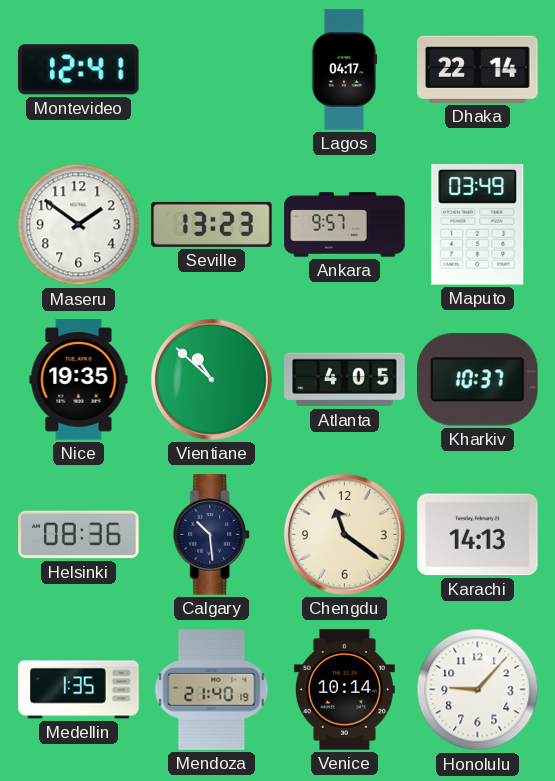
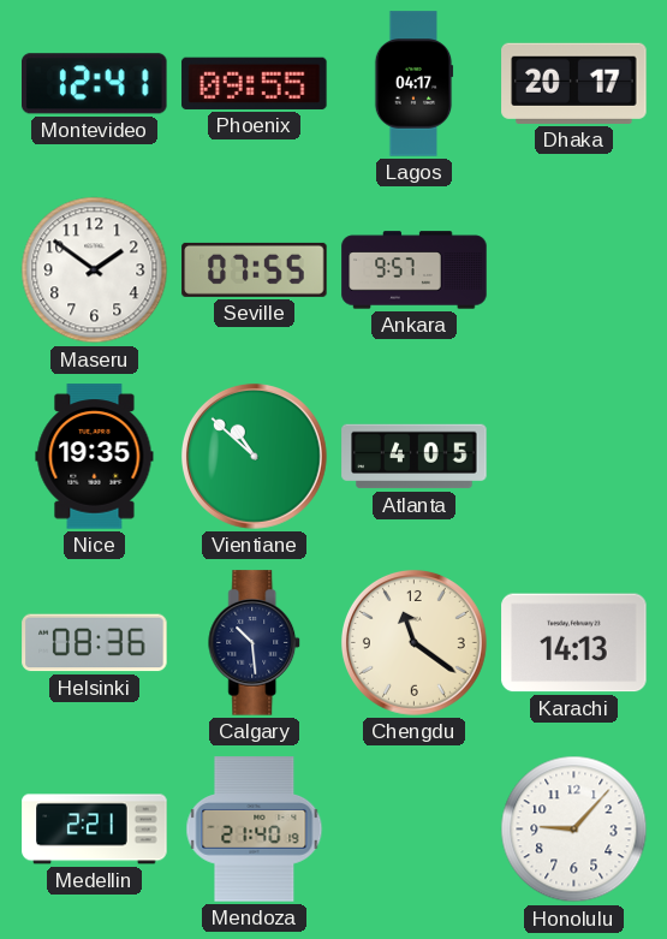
Phoenix: none -> 09:55 (255, 83)
Dhaka: 22:14 -> 20:17 (574, 83)
Seville: 13:23 -> 07:55 (255, 269)
Maputo: 03:49 -> none (478, 225)
Kharkiv: 10:37 -> none (478, 380)
Medellin: 1:35 -> 2:21 (95, 830)
Venice: 10:14 -> none (344, 690)
